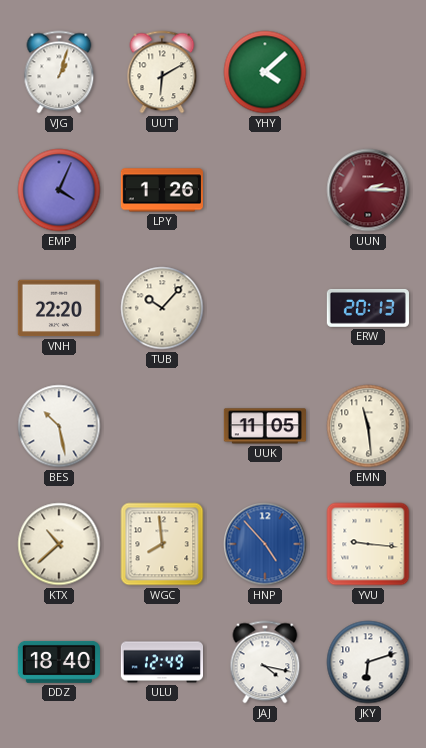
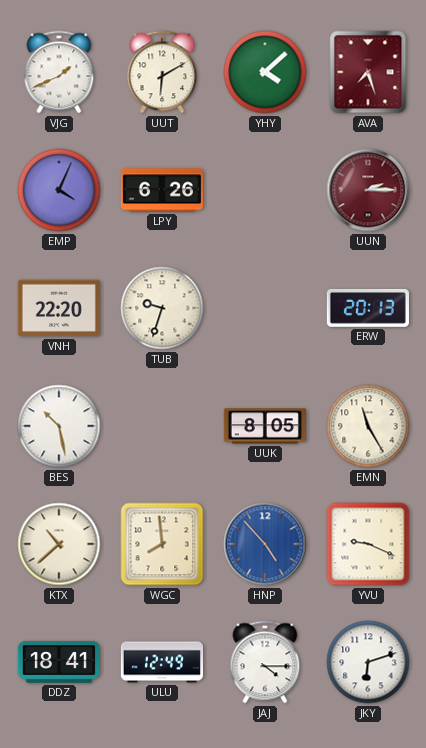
VJG: 1:03 -> 1:41 (59, 72)
AVA: none -> 7:27 (368, 72)
LPY: 1:26 -> 6:26 (162, 190)
TUB: 10:07 -> 9:33 (162, 308)
UUK: 11:05 -> 8:05 (265, 426)
EMN: 11:29 -> 11:25 (368, 426)
YVU: 9:16 -> 9:19 (368, 544)
DDZ: 18:40 -> 18:41 (59, 662)
JAJ: 4:17 -> 4:15 (265, 662)
